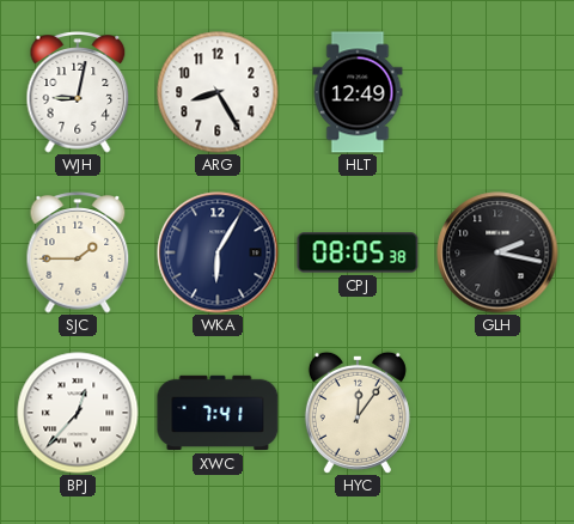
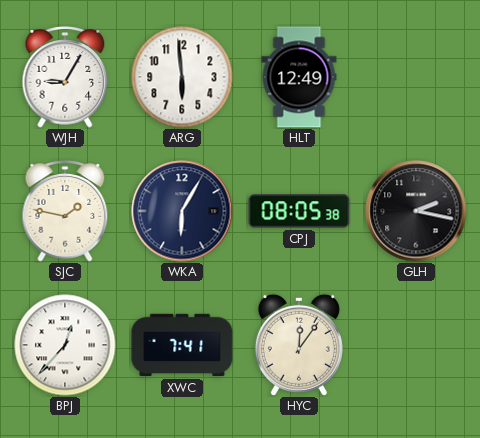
WJH: 9:02 -> 9:05 (65, 77)
ARG: 8:25 -> 5:59 (182, 77)
SJC: 1:45 -> 1:47 (65, 211)
